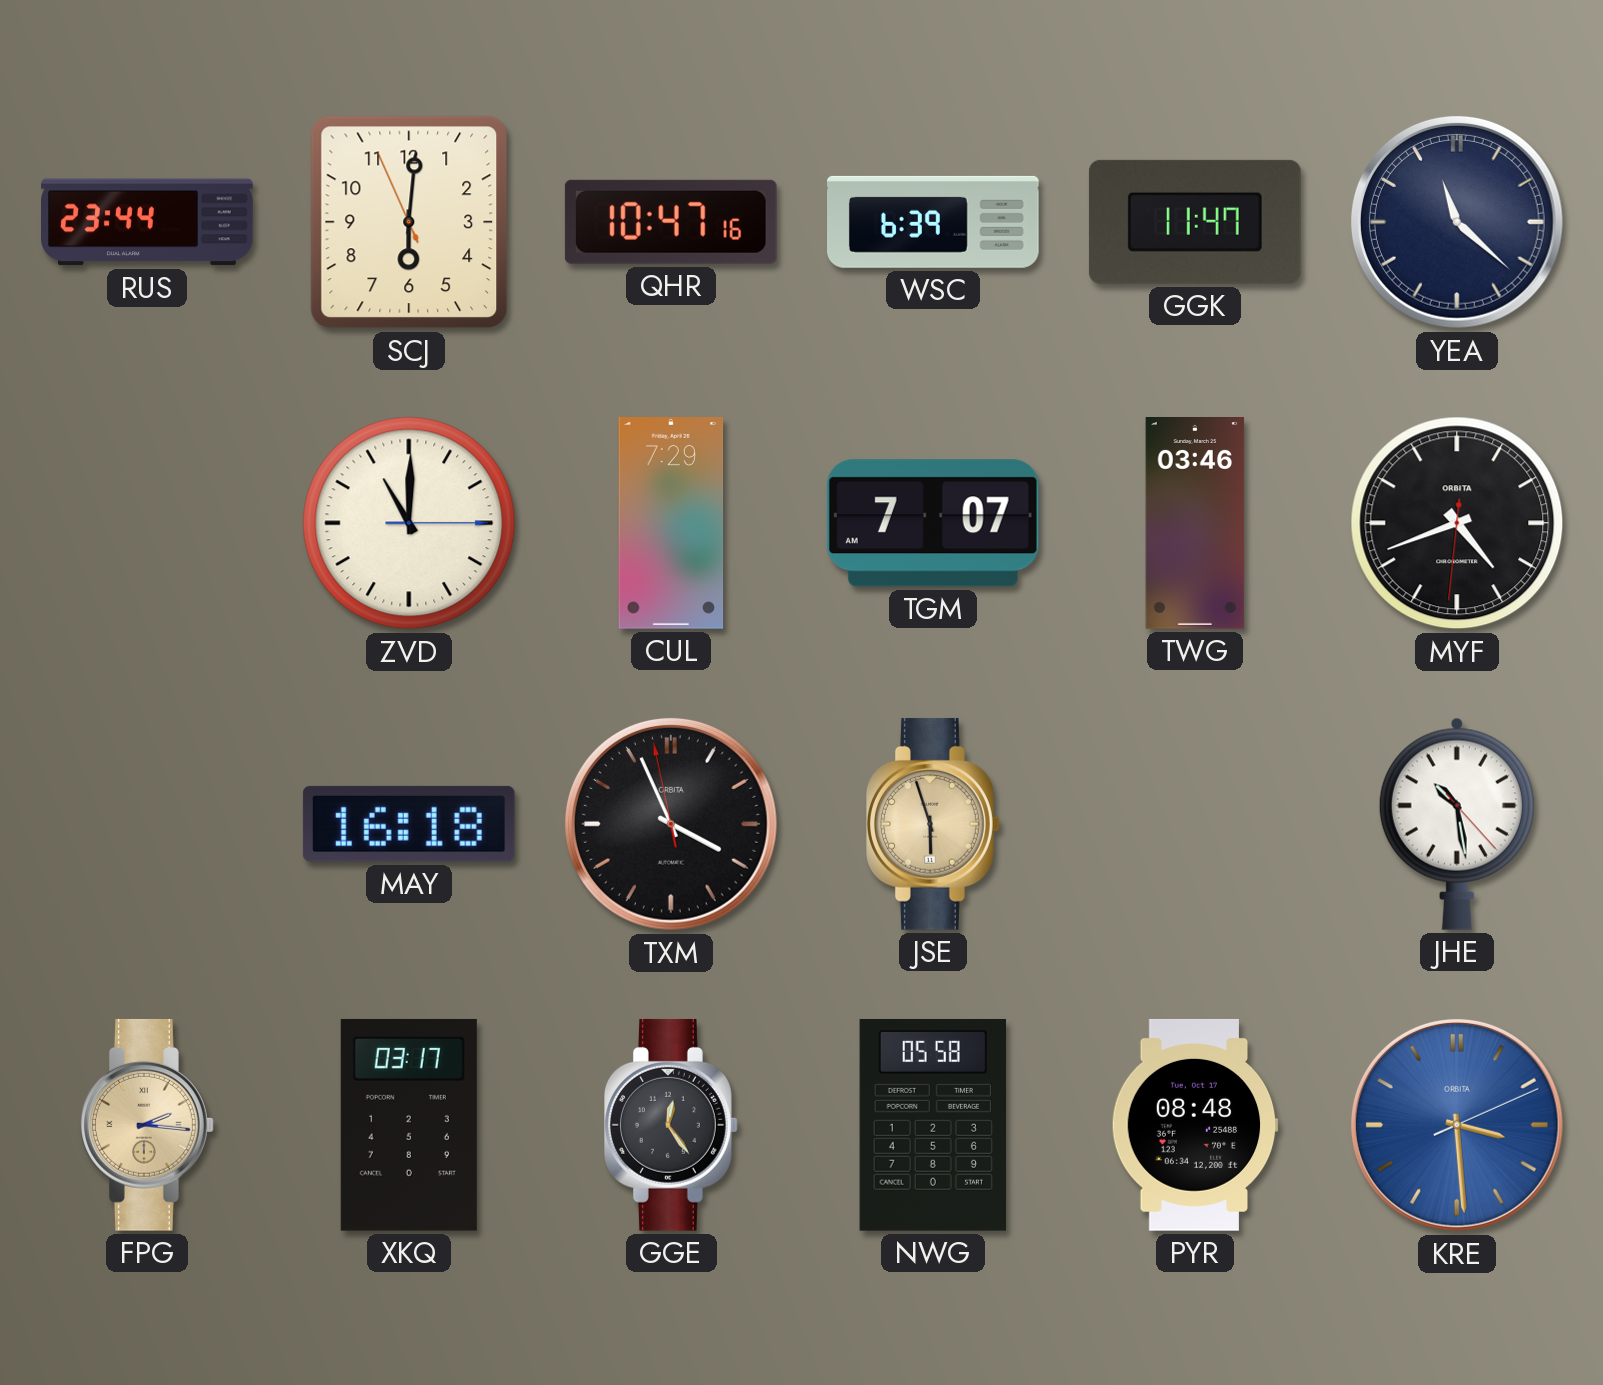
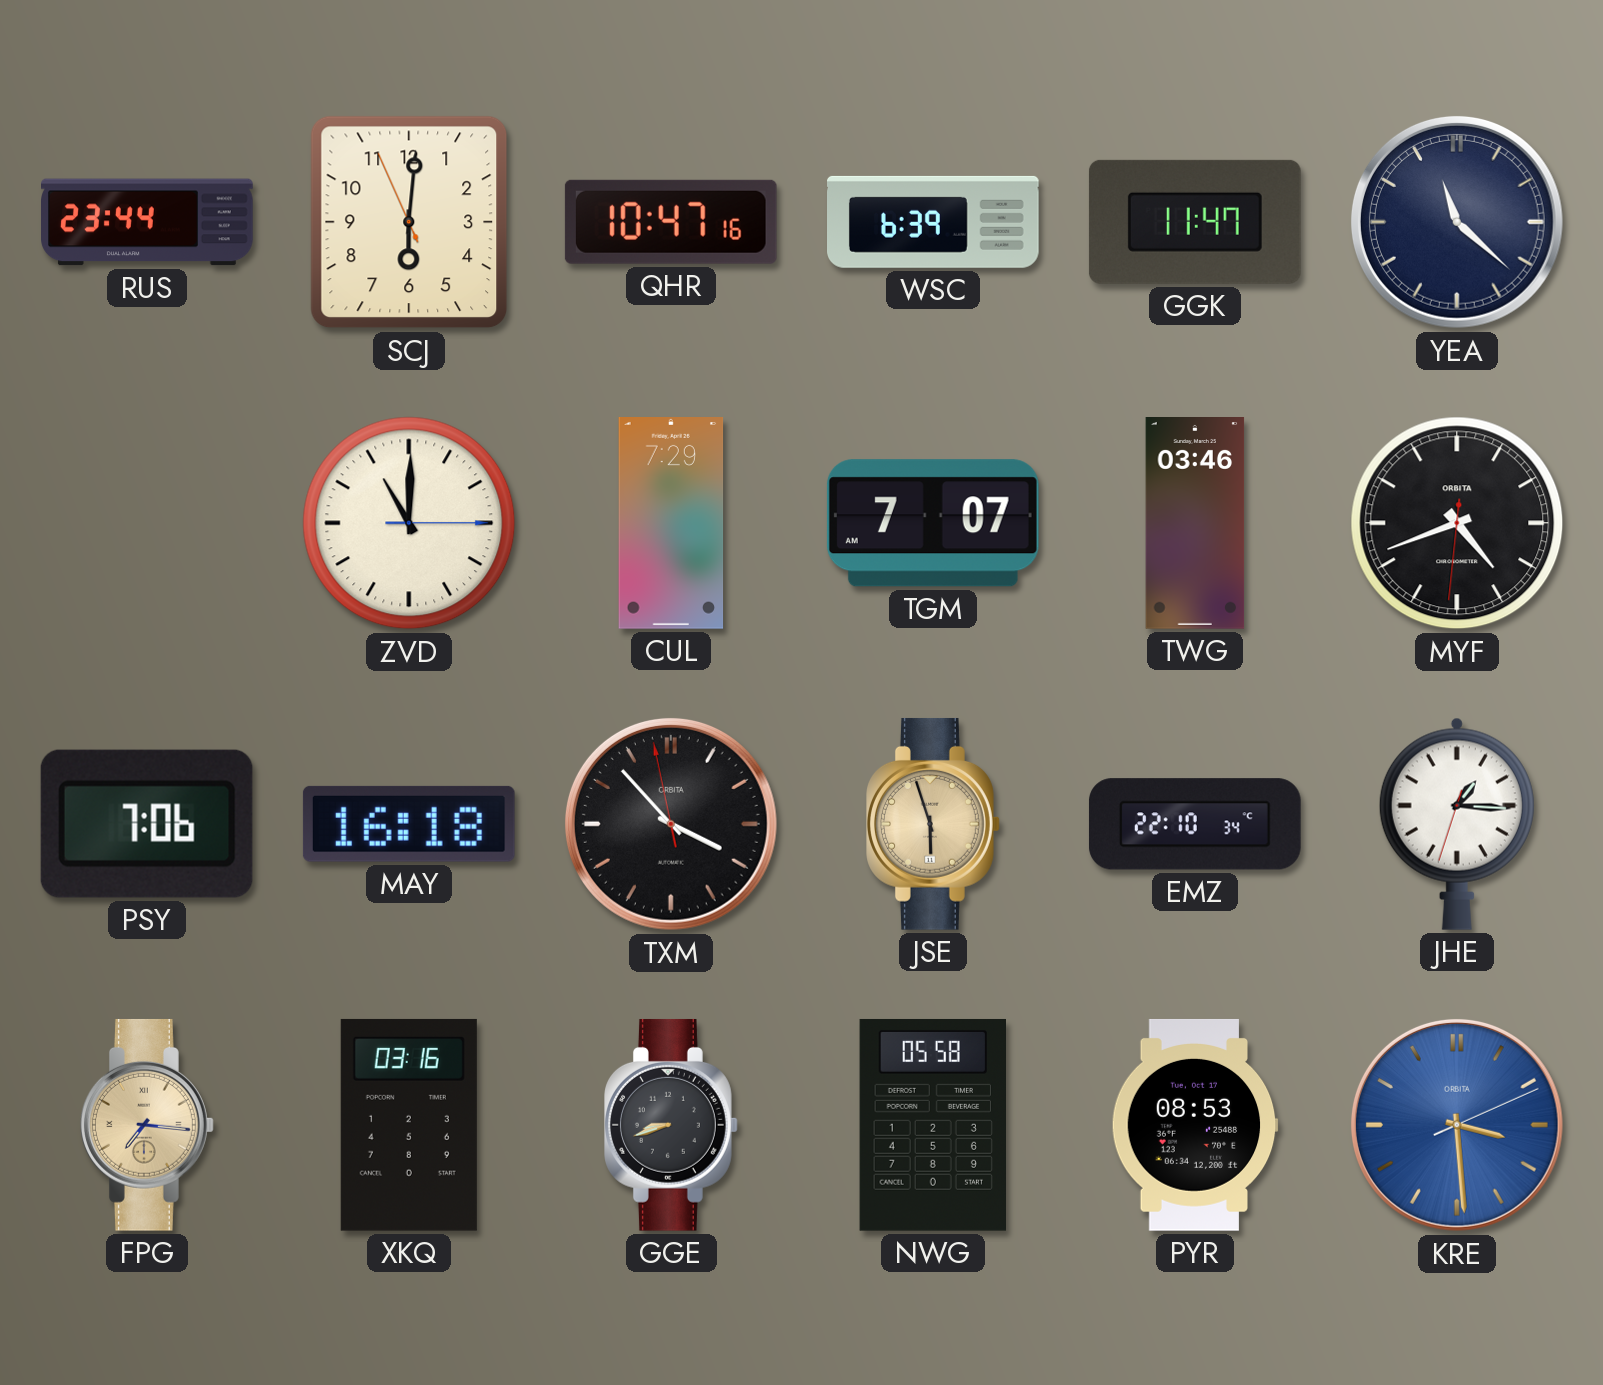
PSY: none -> 7:06 (147, 824)
TXM: 3:55 -> 3:52 (671, 824)
EMZ: none -> 22:10 (1195, 824)
JHE: 10:28 -> 1:15 (1457, 824)
FPG: 2:16 -> 7:16 (148, 1125)
XKQ: 03:17 -> 03:16 (409, 1125)
GGE: 12:24 -> 8:42 (672, 1125)
PYR: 08:48 -> 08:53 (1195, 1125)
